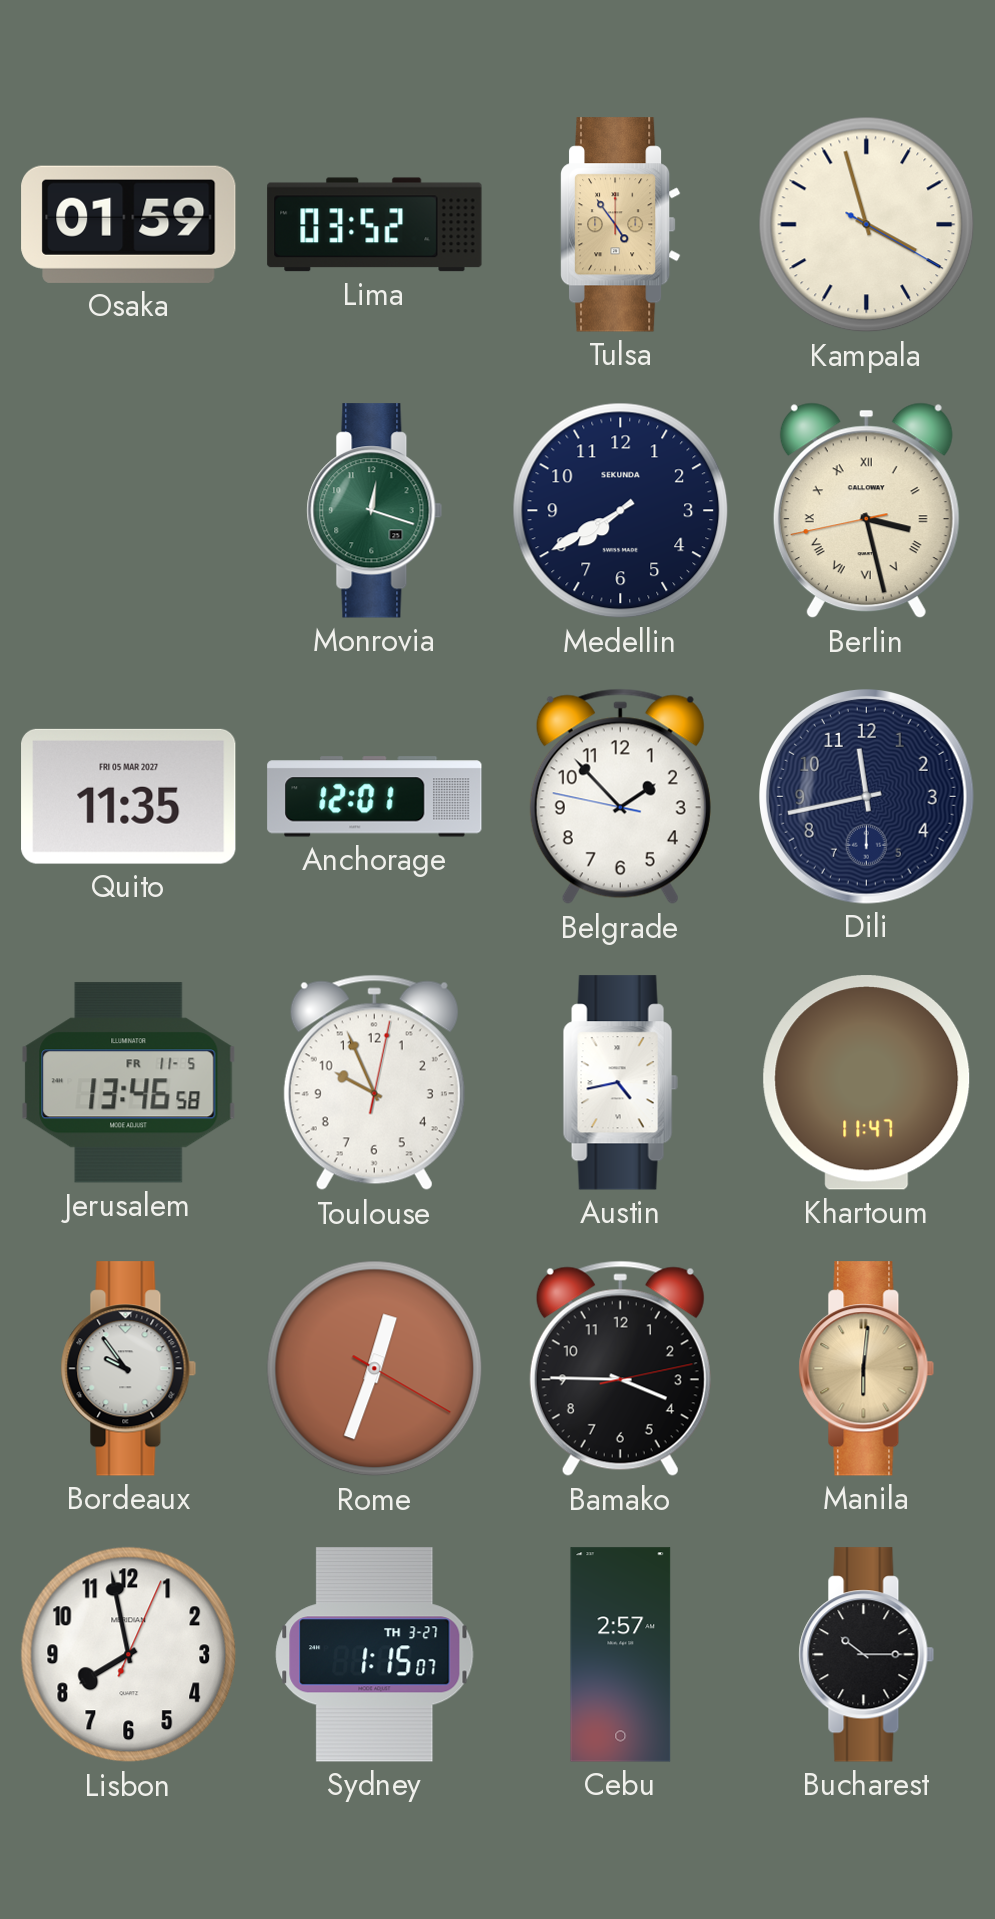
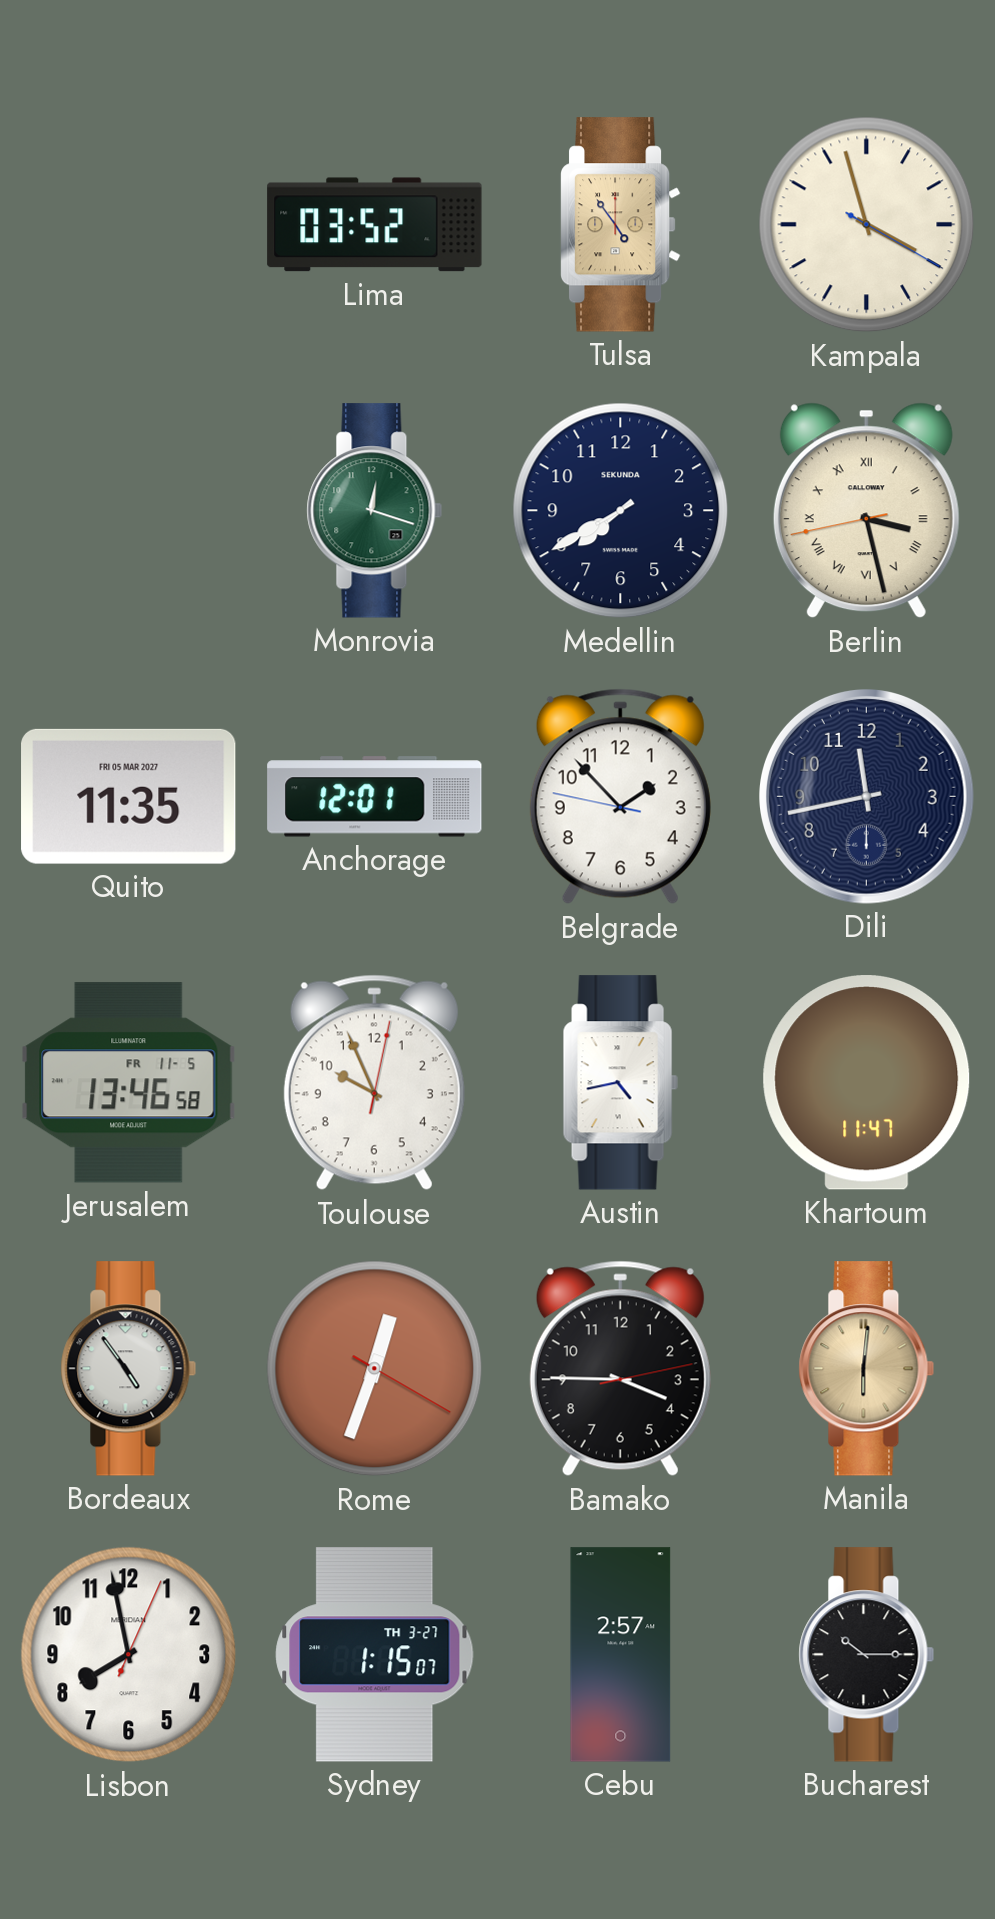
Osaka: 01:59 -> none (129, 224)
Bordeaux: 9:54 -> 4:54 (129, 1369)
